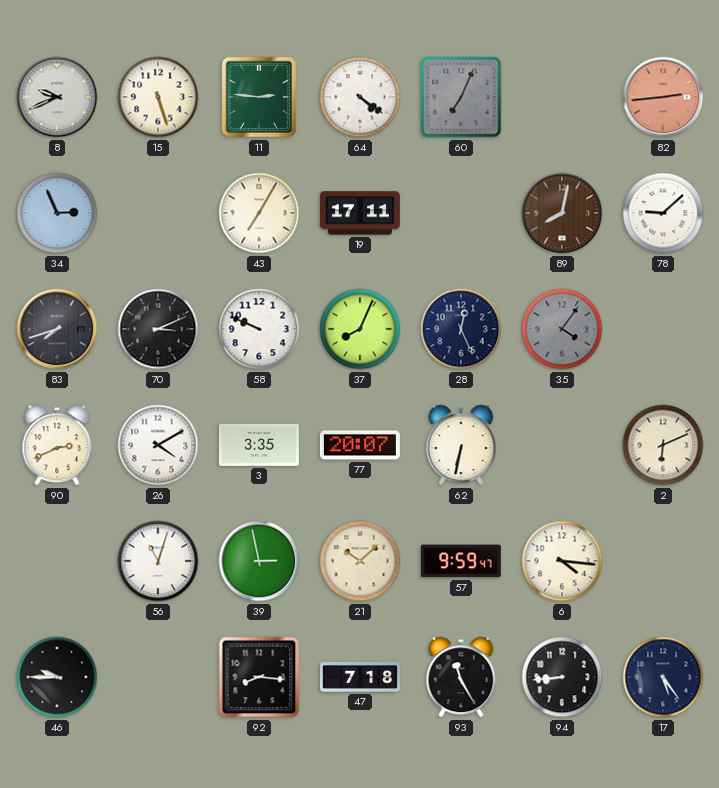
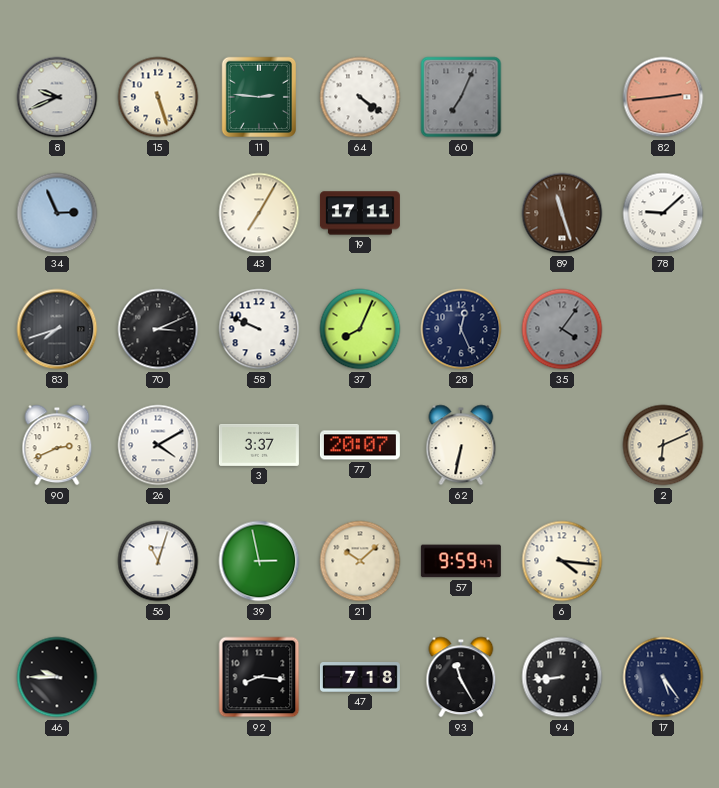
89: 8:02 -> 11:27 (562, 213)
3: 3:35 -> 3:37 (259, 445)
